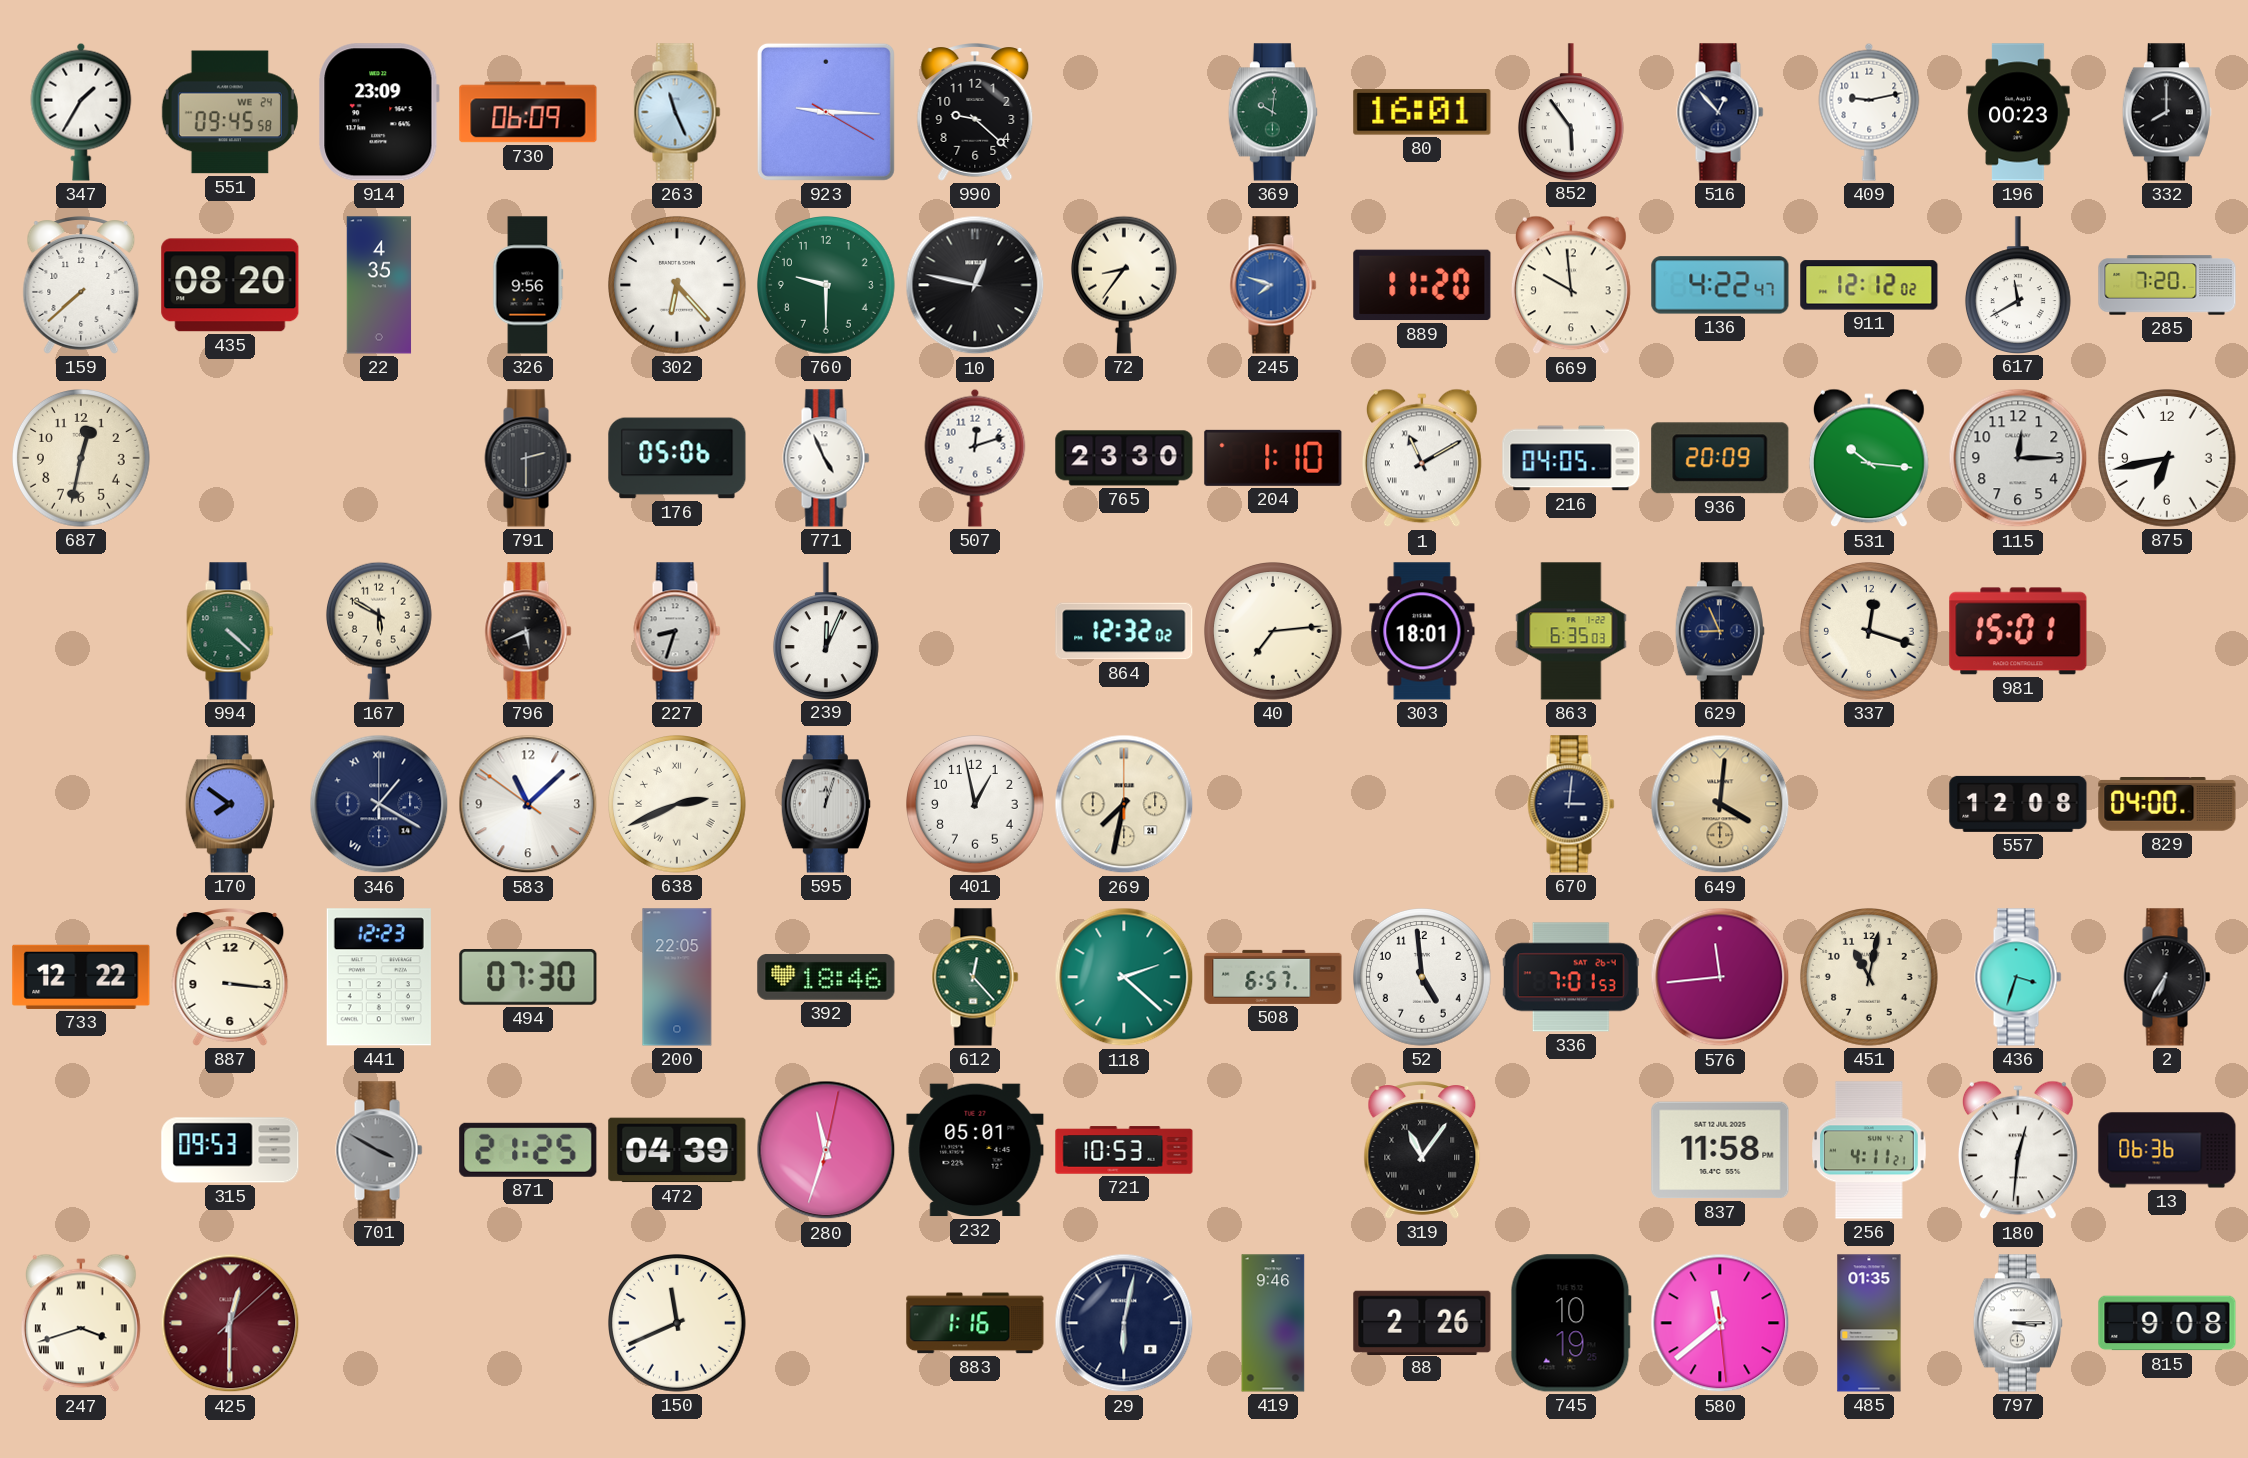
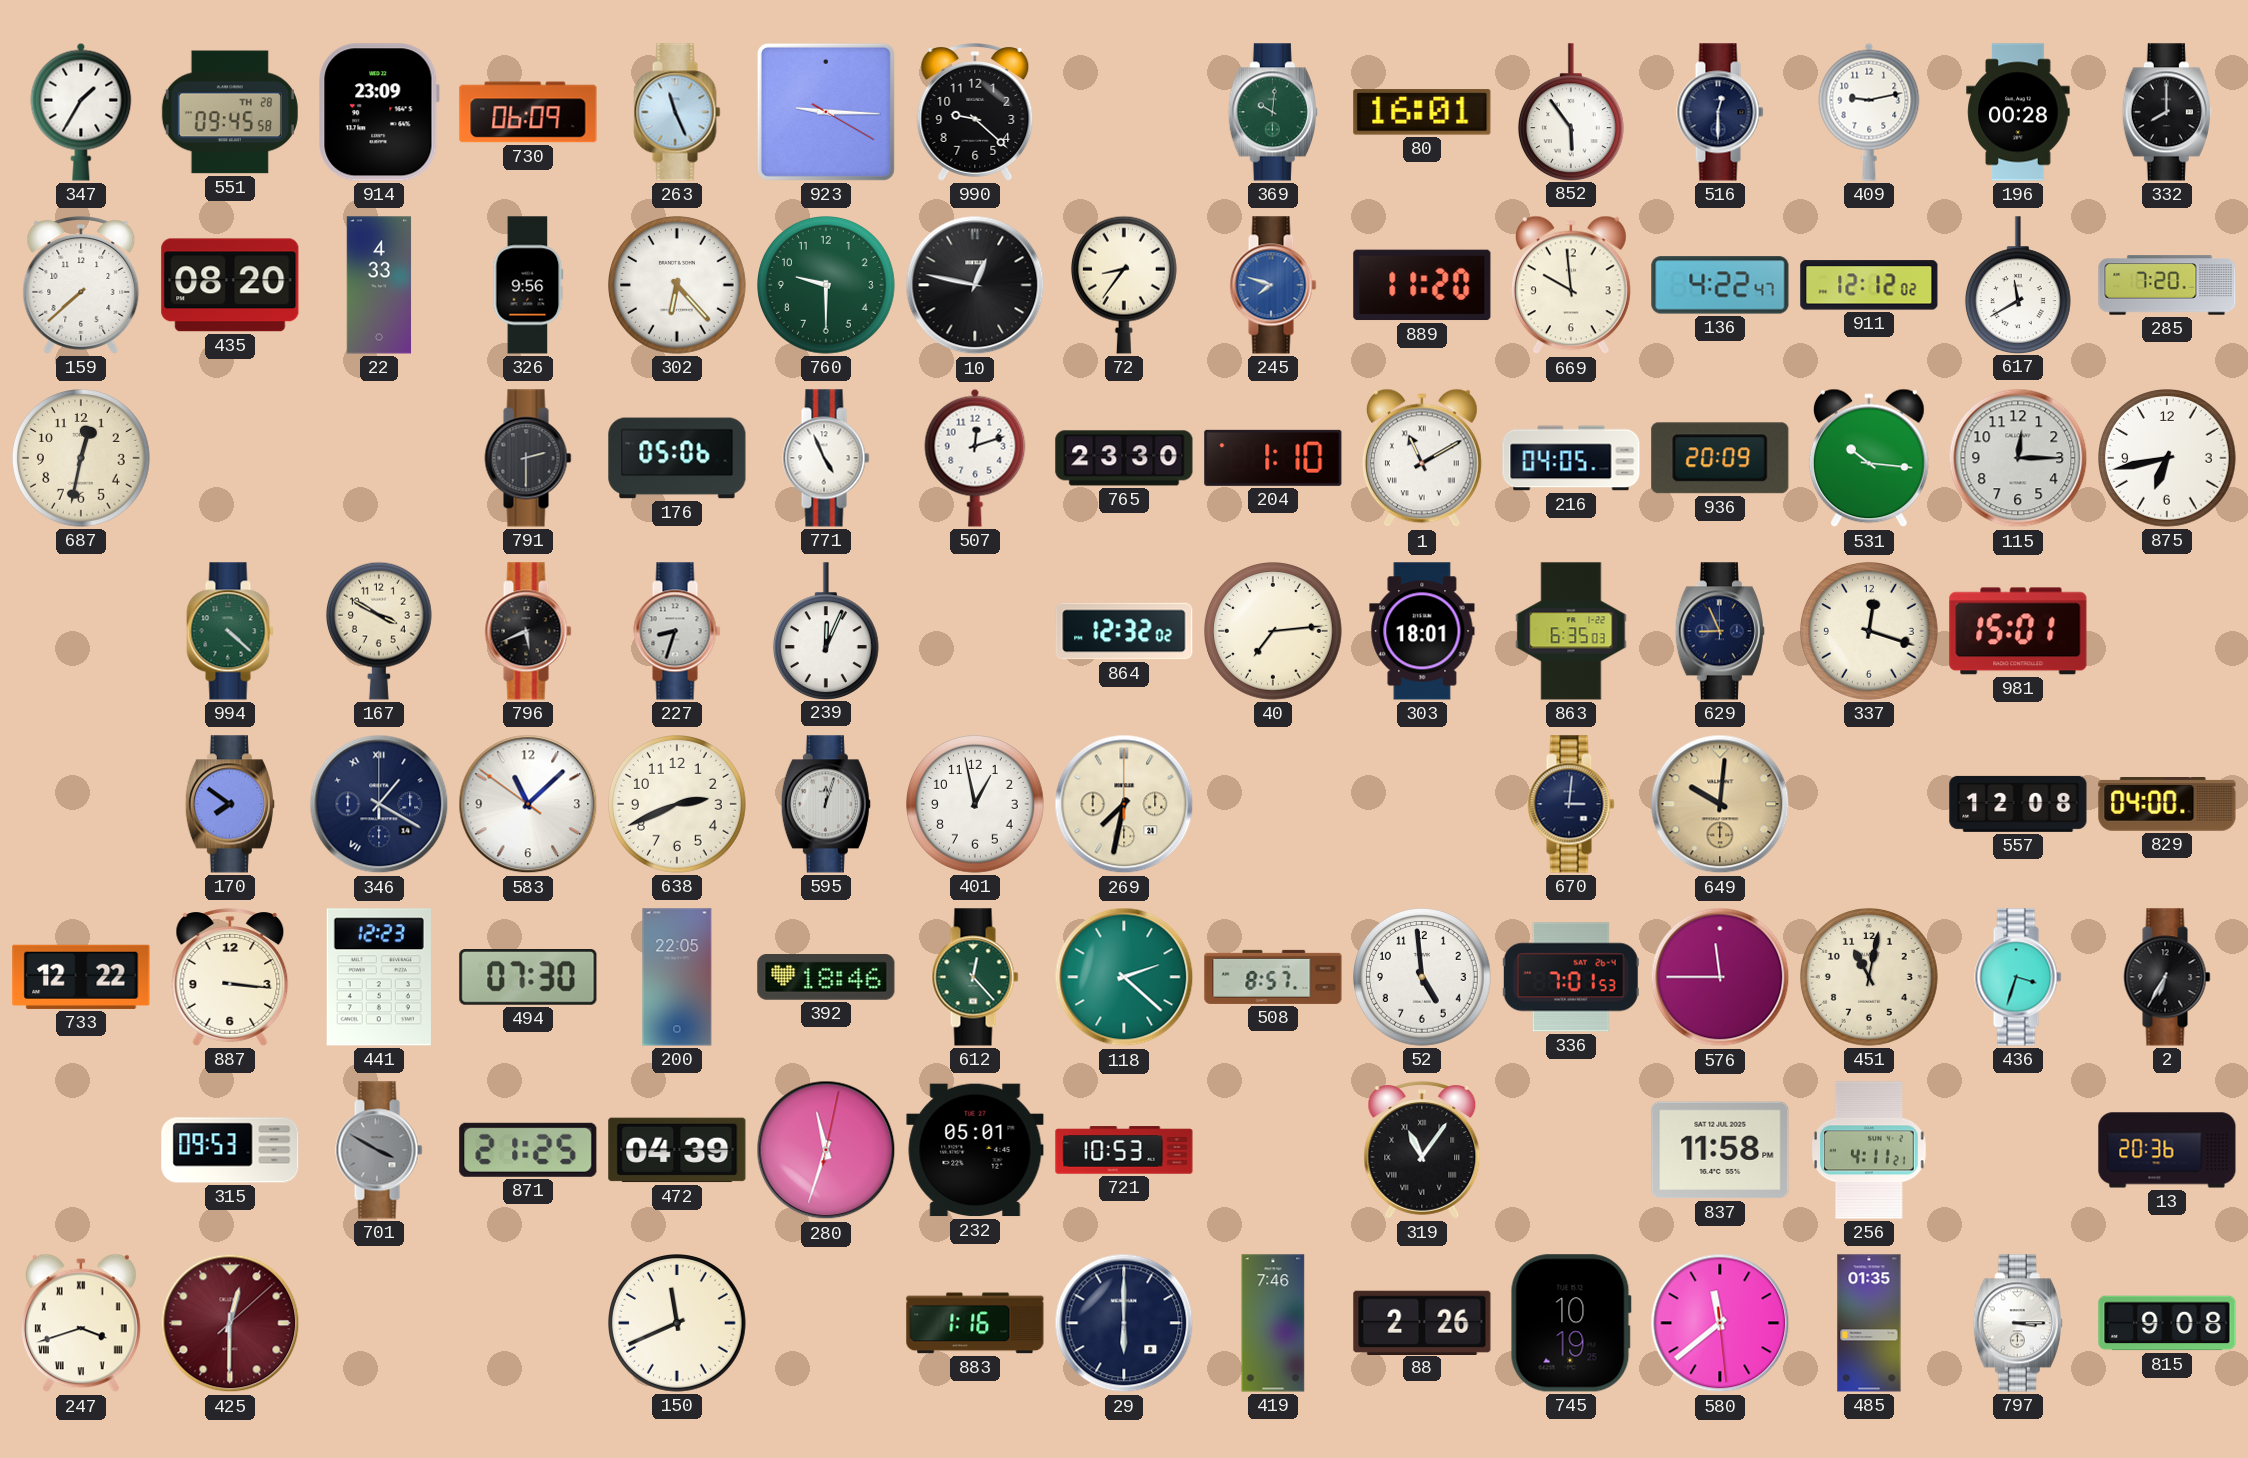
551 date: WE 24 -> TH 28 (230, 112)
516: 12:53 -> 12:30 (1720, 112)
196: 00:23 -> 00:28 (2018, 112)
22: 4:35 -> 4:33 (379, 285)
167: 5:50 -> 3:50 (379, 631)
638 numerals: Roman -> Arabic (678, 805)
649: 4:01 -> 10:01 (1720, 804)
508: 6:57 -> 8:57 (1273, 977)
576: 11:44 -> 11:45 (1720, 977)
180: 12:31 -> none (2018, 1150)
13: 06:36 -> 20:36 (2167, 1150)
29: 6:02 -> 6:00 (1124, 1323)
419: 9:46 -> 7:46 (1273, 1323)
